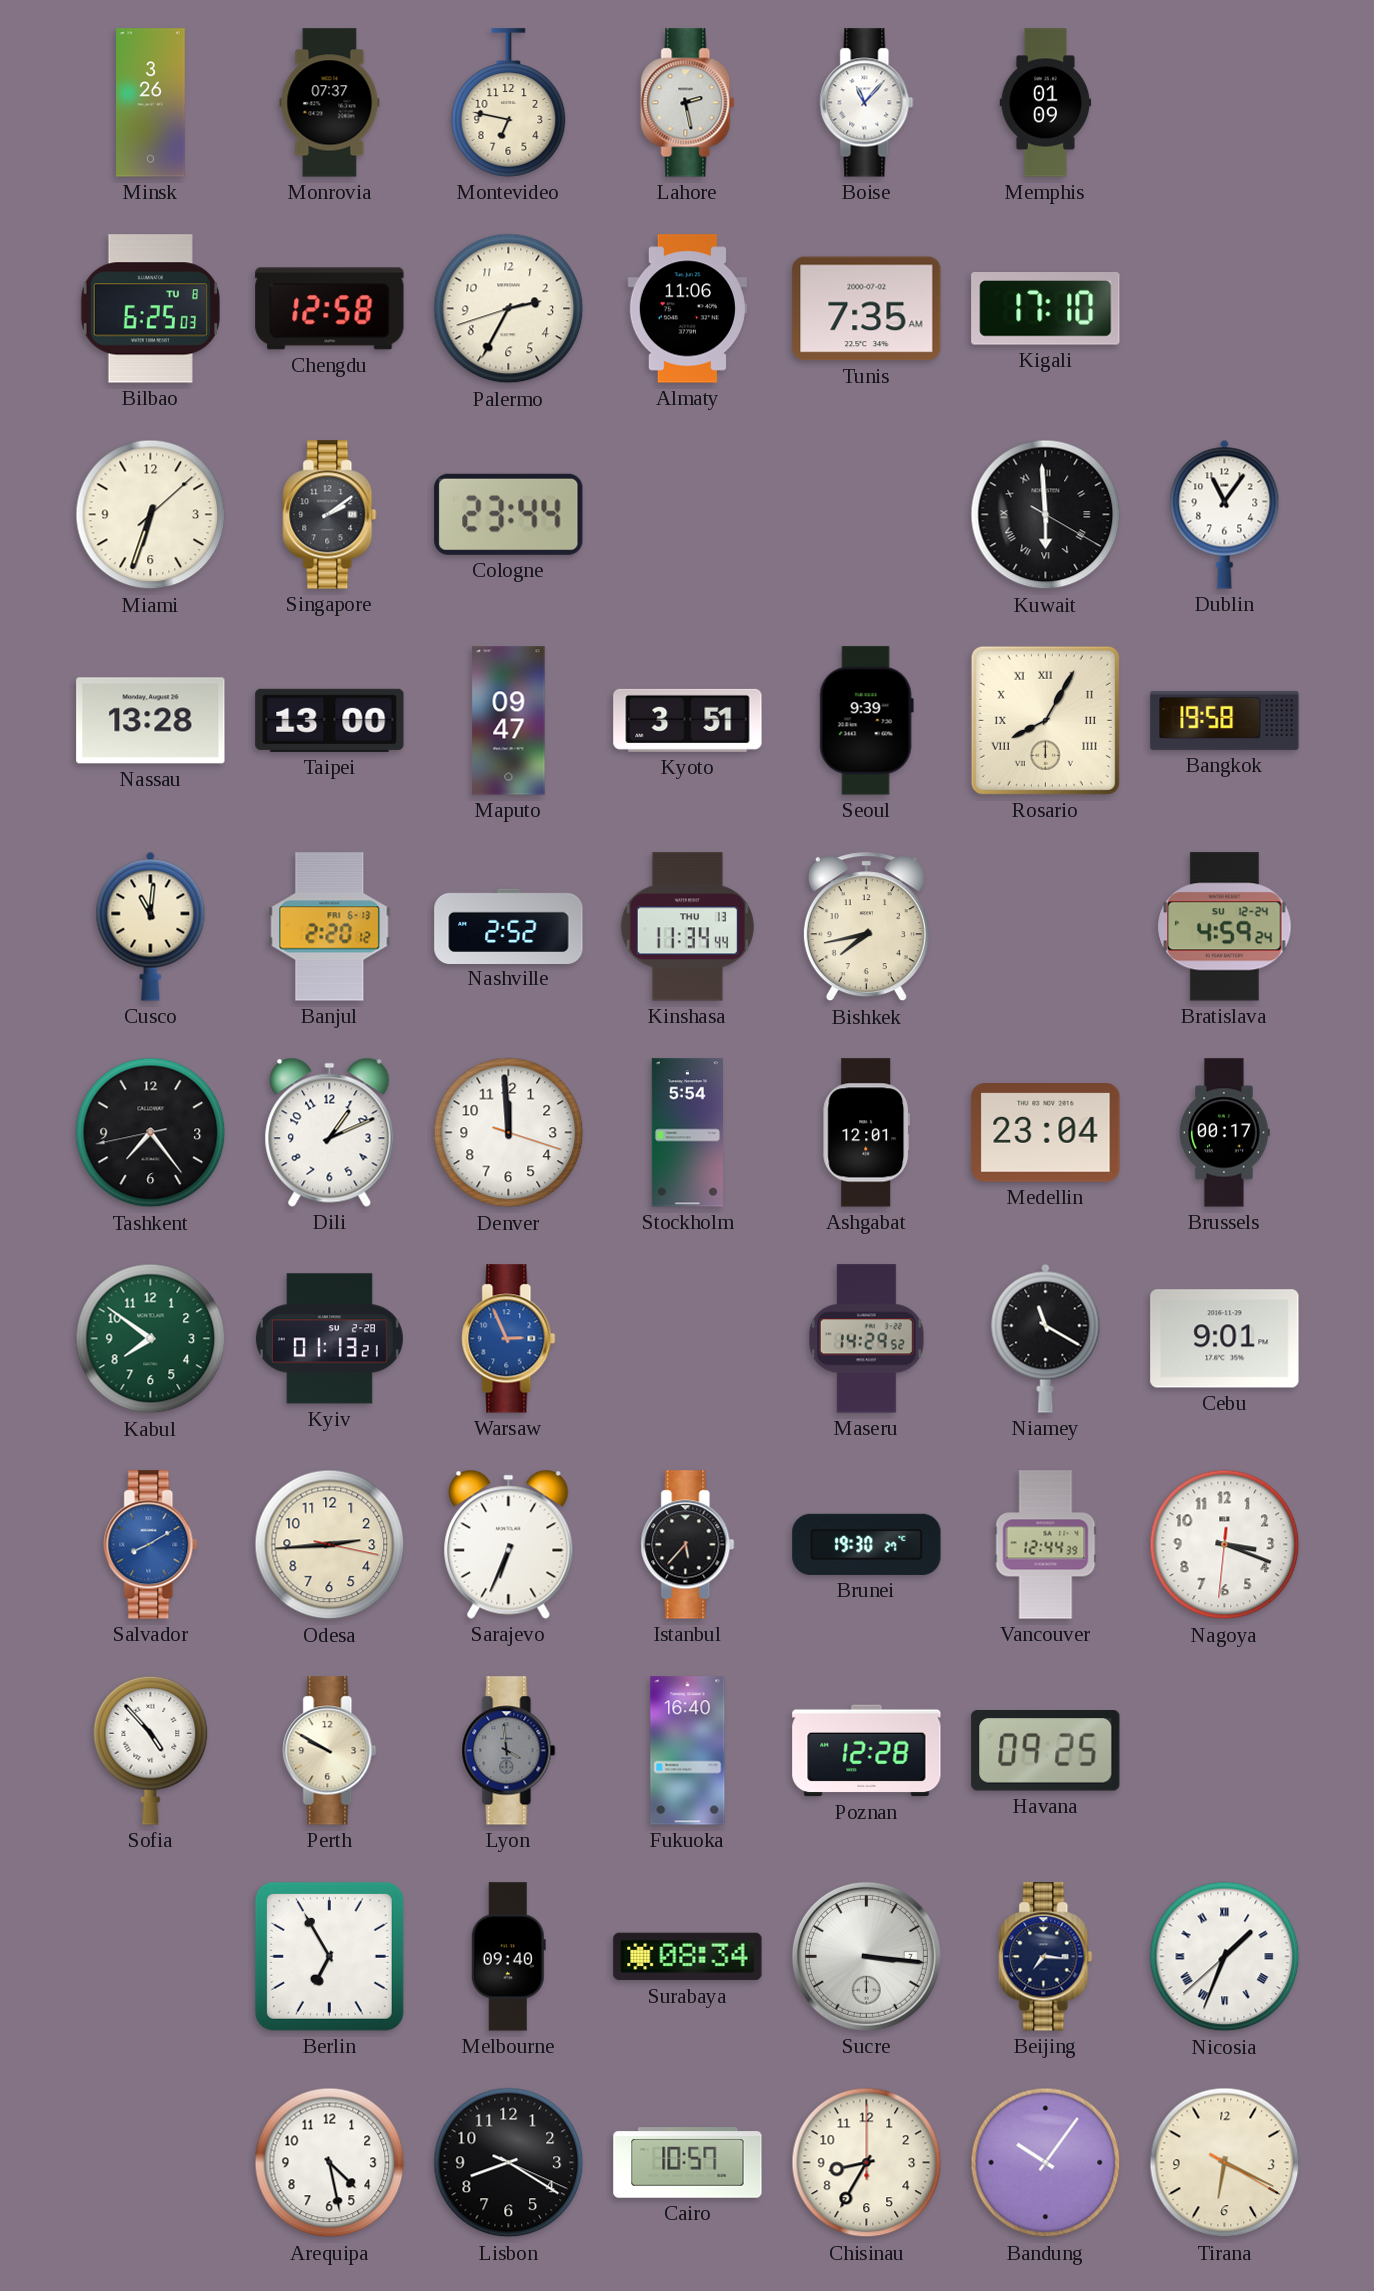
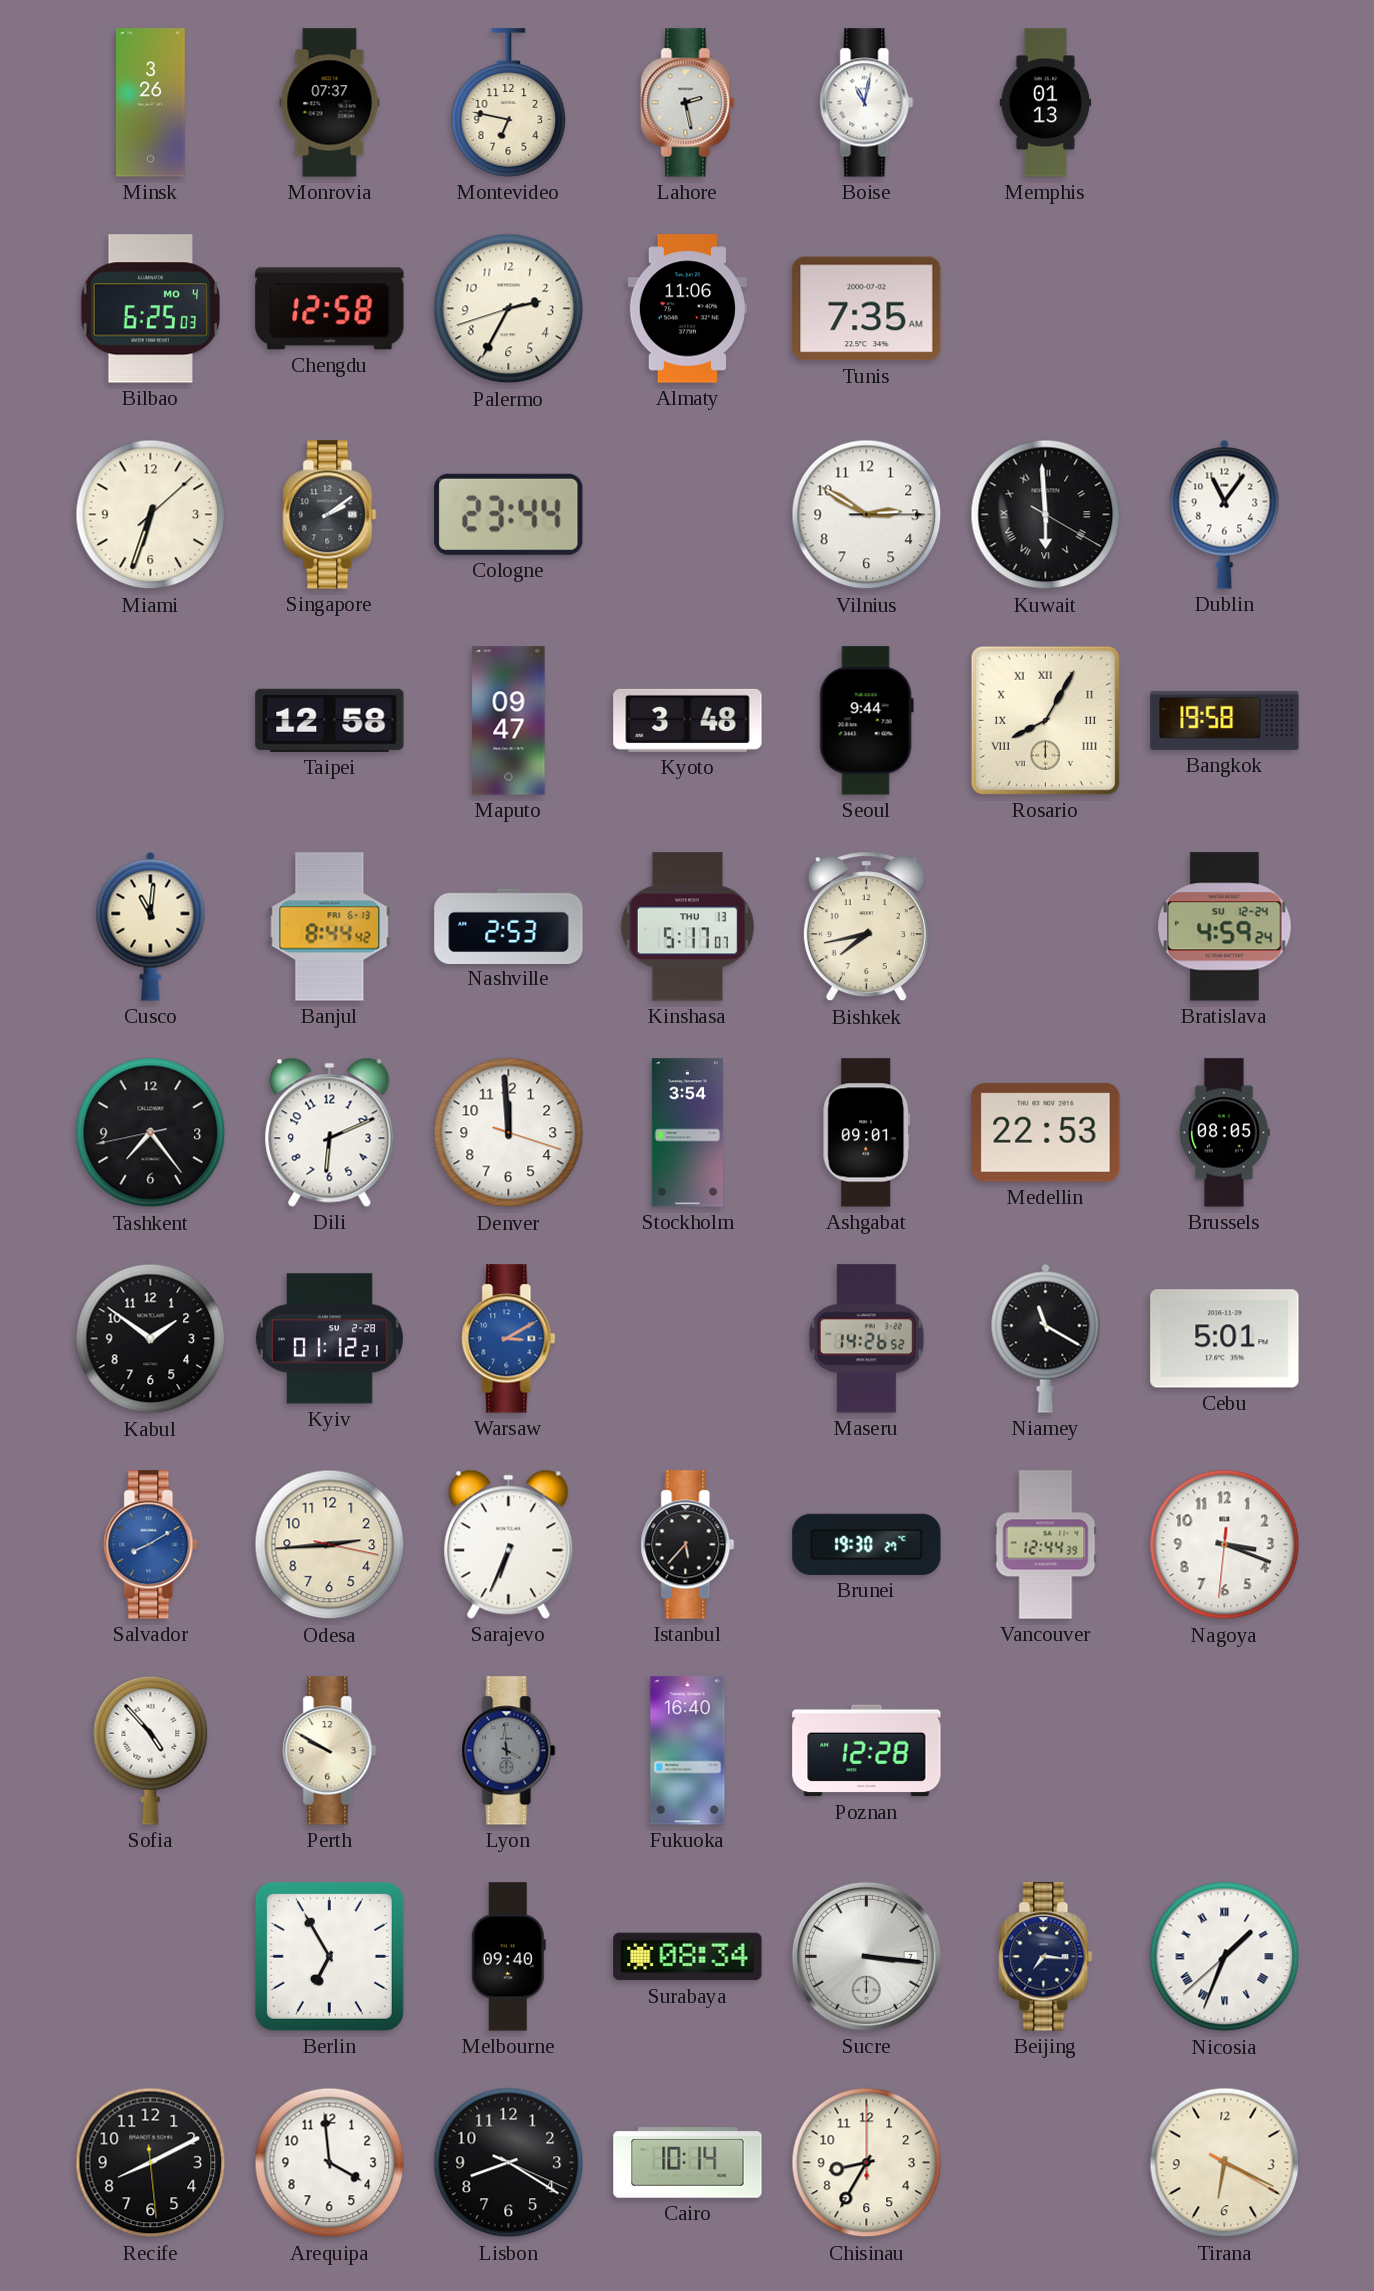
Boise: 11:07 -> 11:02 (867, 103)
Memphis: 01:09 -> 01:13 (1046, 103)
Bilbao date: TU 8 -> MO 4 (150, 309)
Kigali: 17:10 -> none (1046, 309)
Vilnius: none -> 2:50 (867, 515)
Nassau: 13:28 -> none (151, 721)
Taipei: 13:00 -> 12:58 (330, 720)
Kyoto: 3:51 -> 3:48 (688, 720)
Seoul: 9:39 -> 9:44 (866, 721)
Banjul: 2:20 -> 8:44 (330, 927)
Nashville: 2:52 -> 2:53 (509, 926)
Kinshasa: 11:34 -> 5:17 (687, 927)
Dili: 1:11 -> 6:11 (330, 1132)
Stockholm: 5:54 -> 3:54 (687, 1133)
Ashgabat: 12:01 -> 09:01 (867, 1133)
Medellin: 23:04 -> 22:53 (1046, 1133)
Brussels: 00:17 -> 08:05 (1225, 1133)
Kabul: 7:51 -> 1:51 (151, 1339)
Kabul dial: green -> black (151, 1339)
Kyiv: 01:13 -> 01:12 (329, 1339)
Warsaw: 2:56 -> 3:10 (509, 1339)
Maseru: 14:29 -> 14:26 (866, 1339)
Cebu: 9:01 -> 5:01 (1225, 1339)
Havana: 09:25 -> none (1046, 1751)
Recife: none -> 8:10 (151, 2163)
Arequipa: 4:28 -> 3:59 (330, 2163)
Cairo: 10:57 -> 10:14 (688, 2163)
Bandung: 10:06 -> none (1046, 2163)
